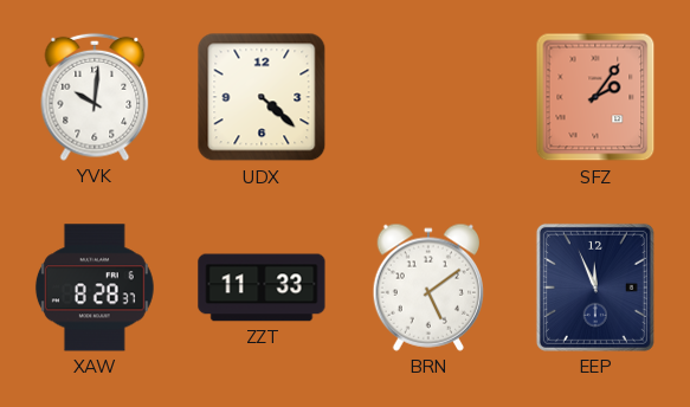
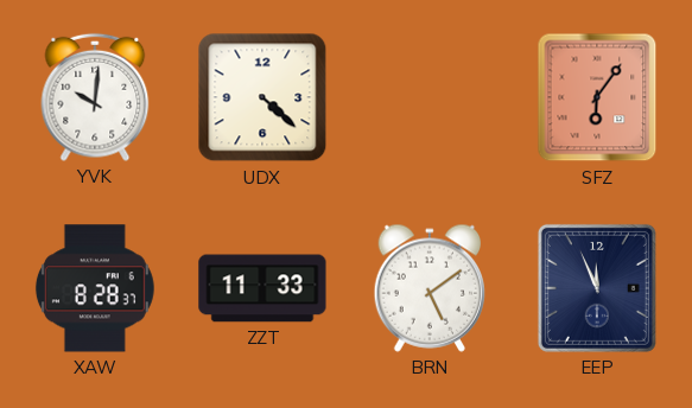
SFZ: 2:06 -> 6:06 (597, 97)
